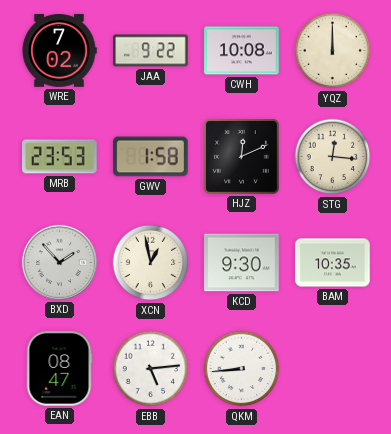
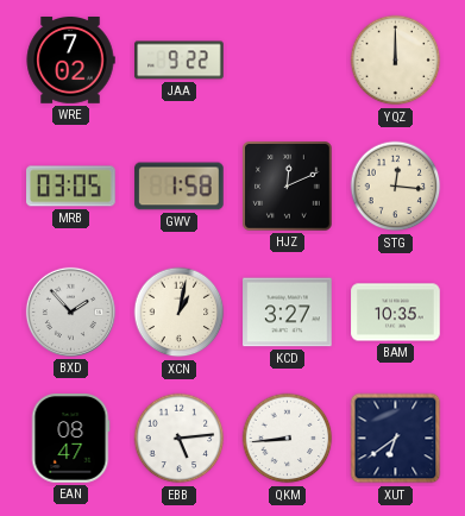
CWH: 10:08 -> none (242, 51)
MRB: 23:53 -> 03:05 (71, 187)
XCN: 12:58 -> 1:02 (180, 313)
KCD: 9:30 -> 3:27 (288, 313)
XUT: none -> 6:39 (396, 439)
